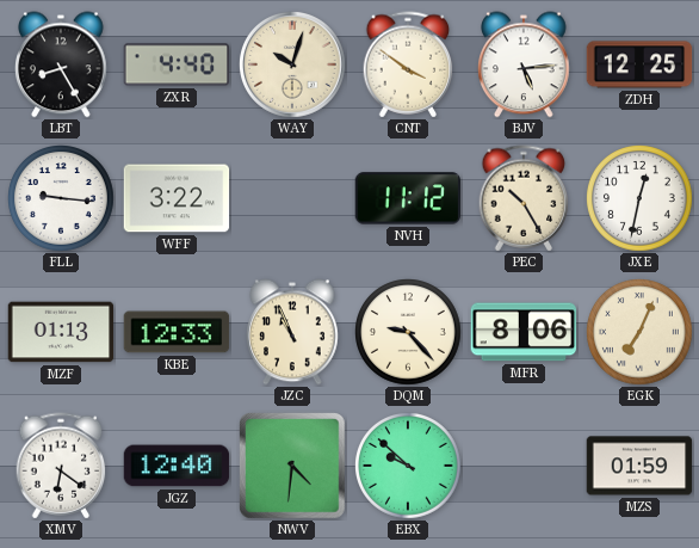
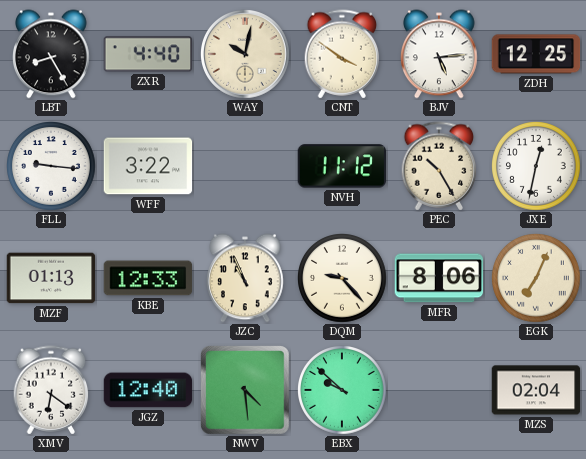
WAY: 10:03 -> 10:02 (246, 55)
NWV: 4:31 -> 4:29 (245, 390)
MZS: 01:59 -> 02:04 (536, 390)
